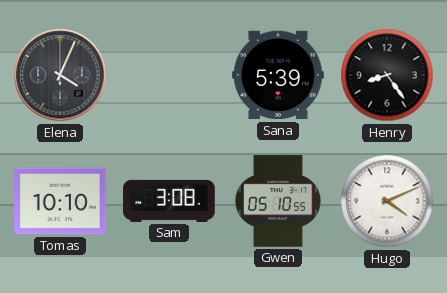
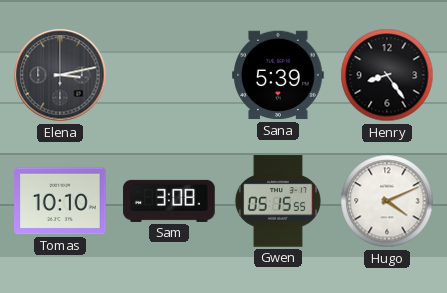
Elena: 4:04 -> 3:13 (60, 75)
Gwen: 05:10 -> 05:15 (278, 201)
